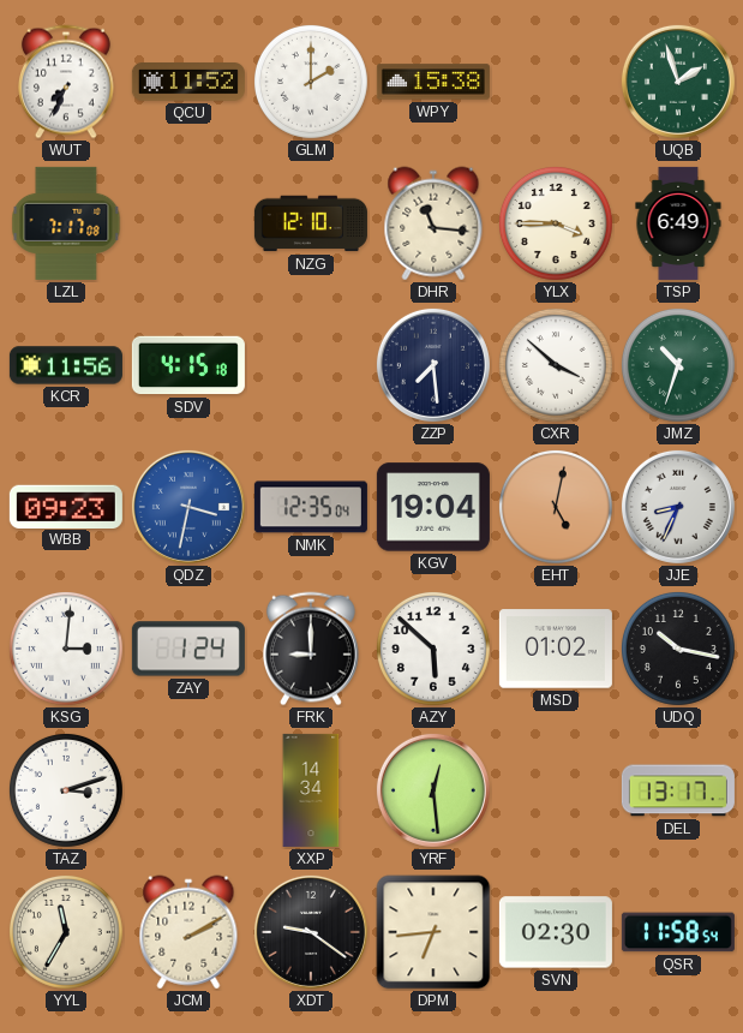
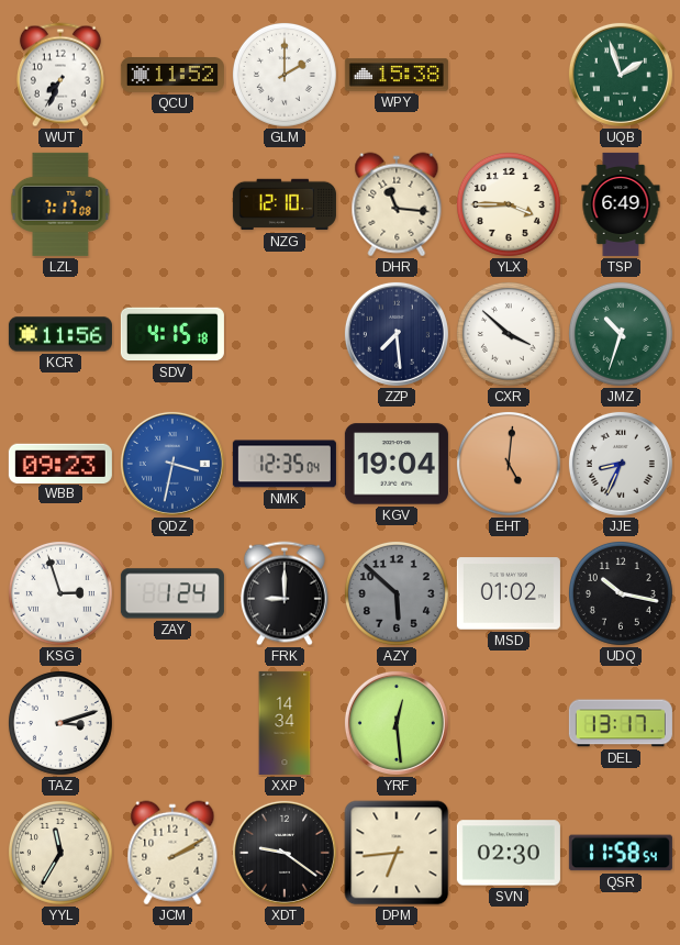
EHT: 5:02 -> 5:01 (509, 464)
KSG: 3:01 -> 2:57 (60, 593)
AZY dial: white -> grey (397, 593)
